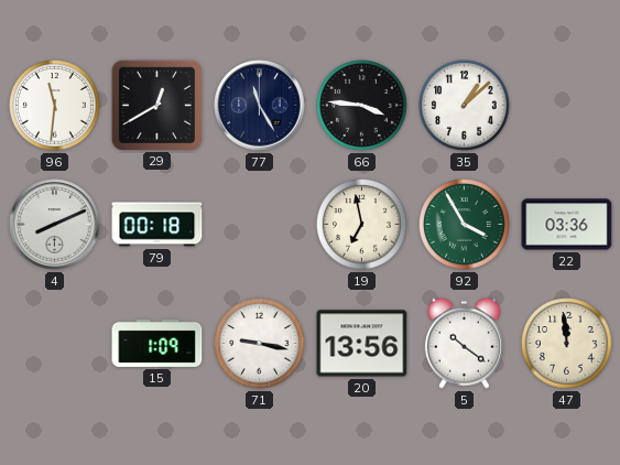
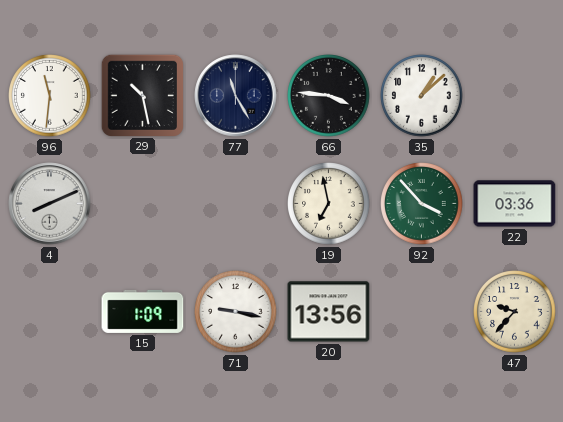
29: 12:40 -> 10:28 (142, 95)
79: 00:18 -> none (157, 225)
92: 3:55 -> 3:53 (422, 204)
5: 10:21 -> none (464, 343)
47: 11:59 -> 9:37 (515, 312)
